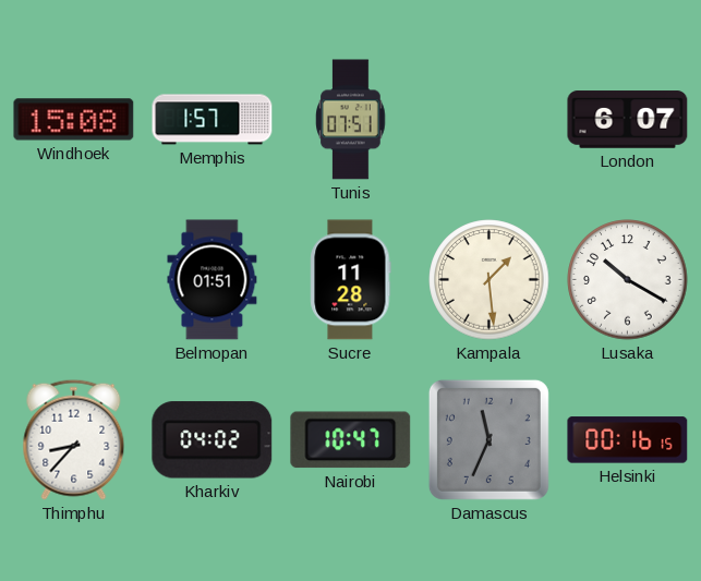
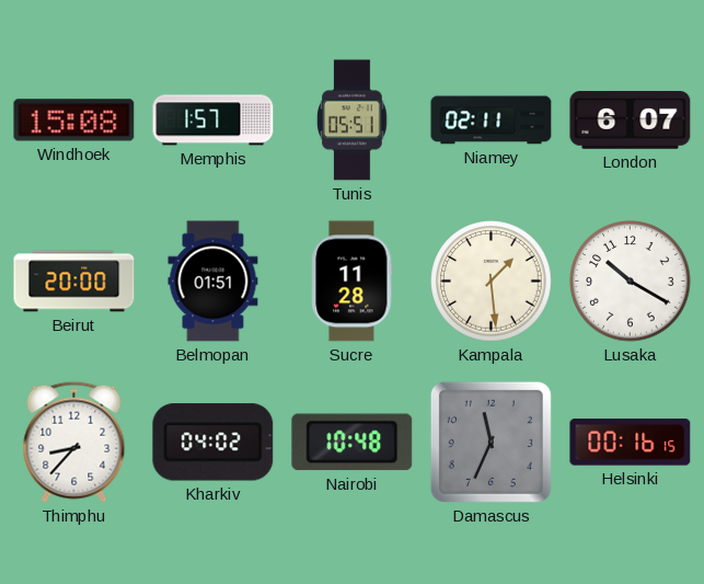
Tunis: 07:51 -> 05:51 (353, 121)
Niamey: none -> 02:11 (492, 121)
Beirut: none -> 20:00 (74, 282)
Nairobi: 10:47 -> 10:48 (353, 443)
